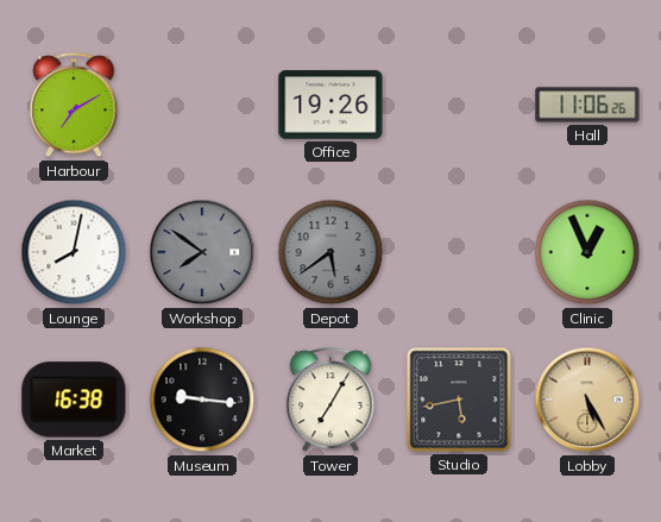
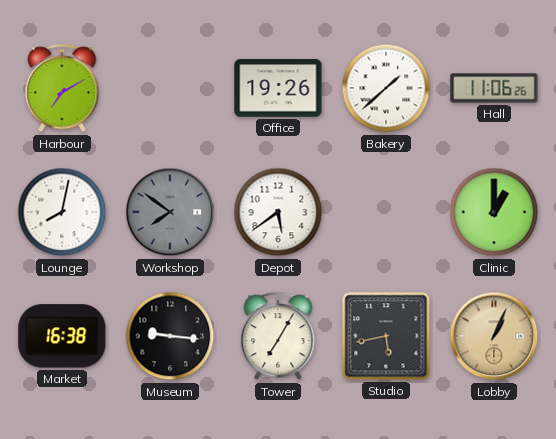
Bakery: none -> 1:38 (386, 88)
Depot dial: grey -> white (278, 212)
Clinic: 12:56 -> 1:00 (494, 212)
Lobby: 5:25 -> 1:04 (494, 336)
